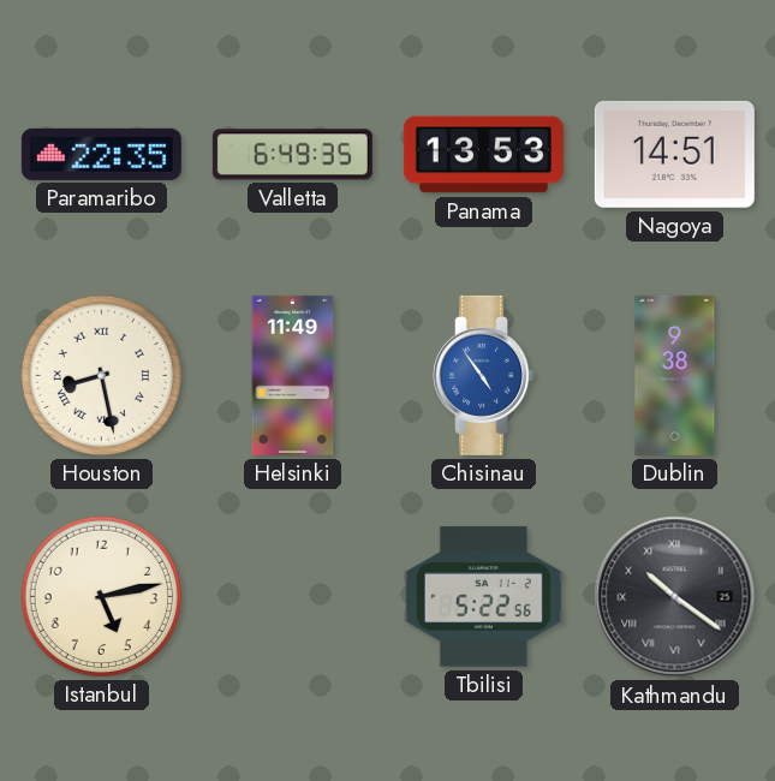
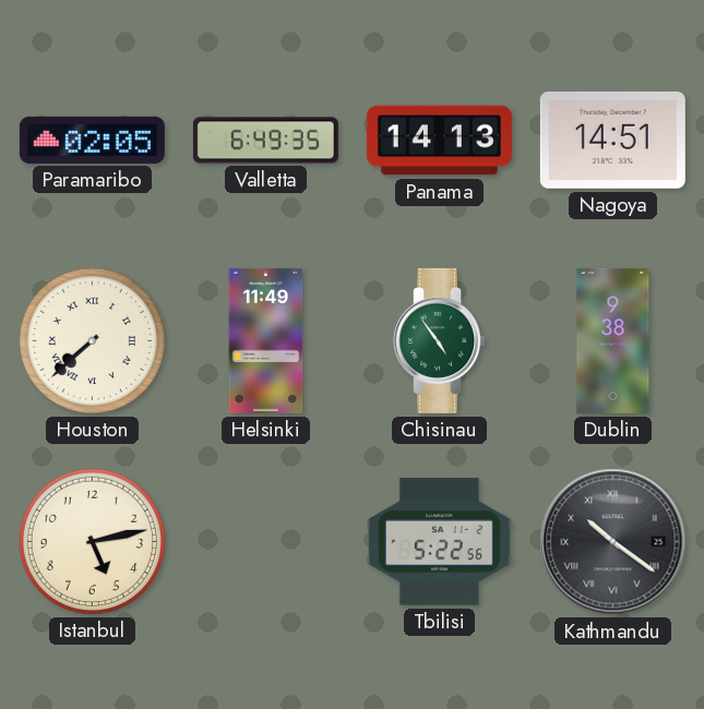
Paramaribo: 22:35 -> 02:05 (92, 140)
Panama: 13:53 -> 14:13 (439, 141)
Houston: 8:28 -> 7:38 (92, 340)
Chisinau dial: blue -> green (440, 340)
